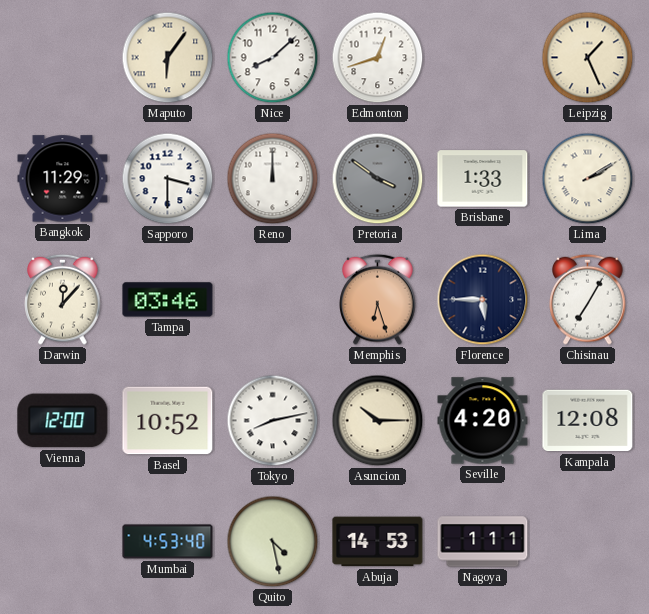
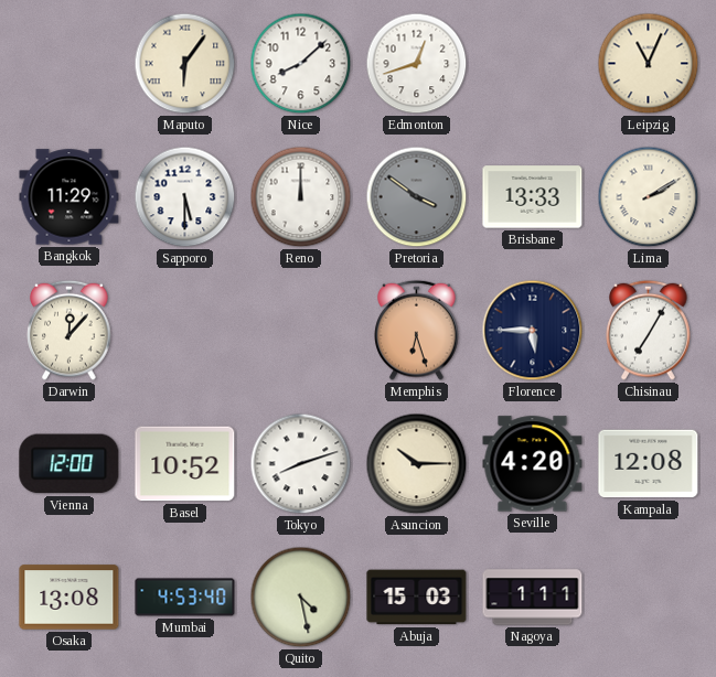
Leipzig: 1:26 -> 11:04 (649, 64)
Sapporo: 3:30 -> 5:30 (185, 197)
Brisbane: 1:33 -> 13:33 (533, 197)
Tampa: 03:46 -> none (168, 300)
Tokyo: 8:13 -> 8:12 (301, 464)
Osaka: none -> 13:08 (70, 598)
Abuja: 14:53 -> 15:03 (417, 598)
